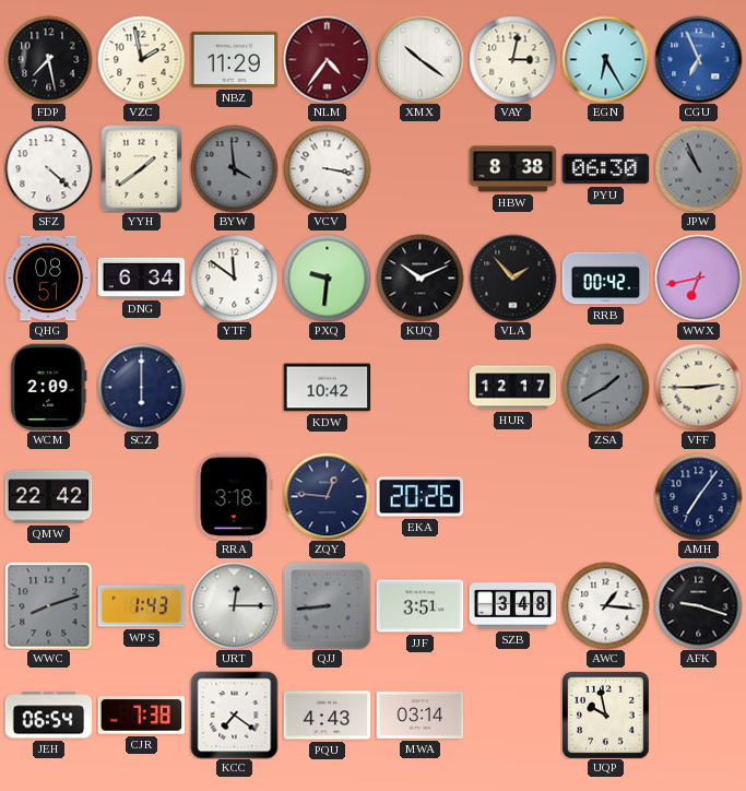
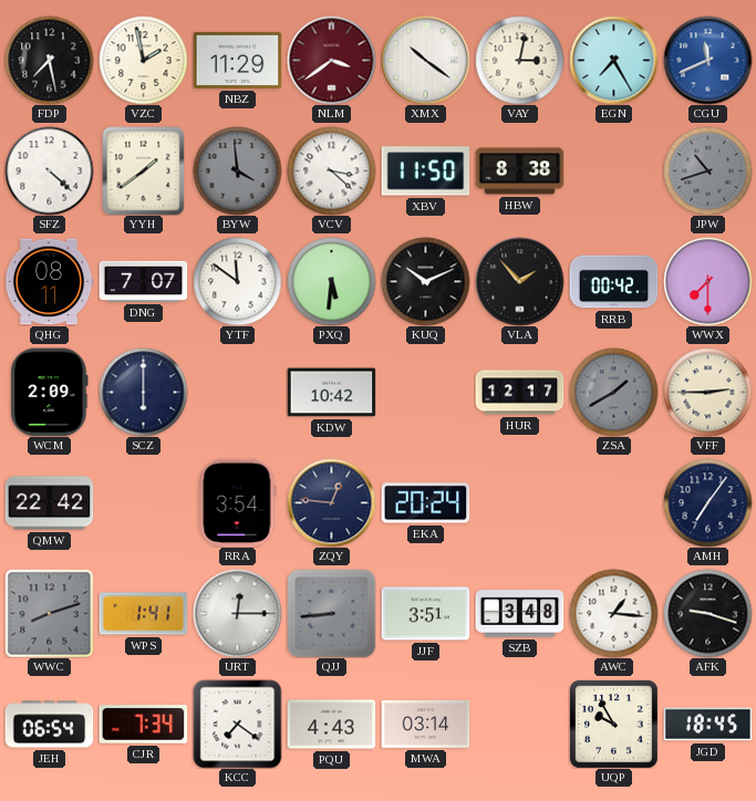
NLM: 4:36 -> 3:39 (331, 60)
EGN: 6:25 -> 7:25 (613, 60)
CGU: 6:56 -> 11:41 (707, 60)
VCV: 3:17 -> 3:22 (331, 170)
XBV: none -> 11:50 (425, 171)
PYU: 06:30 -> none (605, 169)
JPW: 10:56 -> 10:42 (707, 170)
QHG: 08:51 -> 08:11 (49, 282)
DNG: 6:34 -> 7:07 (143, 281)
PXQ: 9:31 -> 5:31 (331, 281)
WWX: 6:43 -> 7:30 (707, 281)
RRA: 3:18 -> 3:54 (237, 502)
EKA: 20:26 -> 20:24 (425, 503)
WPS: 1:43 -> 1:41 (143, 614)
CJR: 7:38 -> 7:34 (143, 725)
UQP: 9:58 -> 9:55 (614, 725)
JGD: none -> 18:45 (707, 725)
